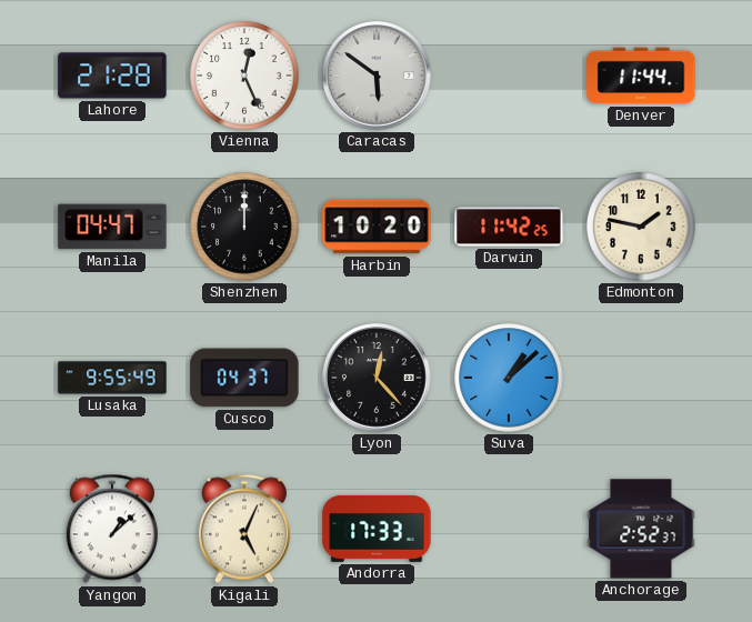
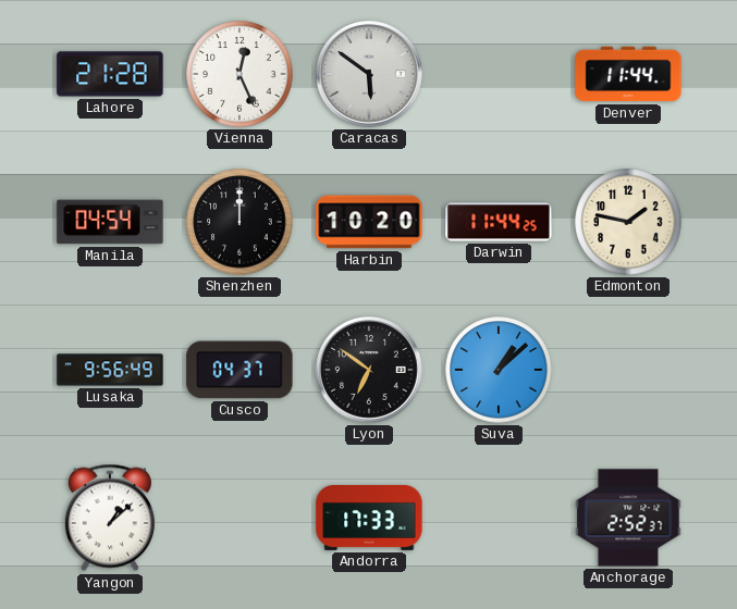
Manila: 04:47 -> 04:54 (110, 222)
Darwin: 11:42 -> 11:44 (499, 222)
Lusaka: 9:55 -> 9:56 (110, 370)
Lyon: 12:23 -> 6:51 (369, 370)
Kigali: 5:04 -> none (244, 529)
